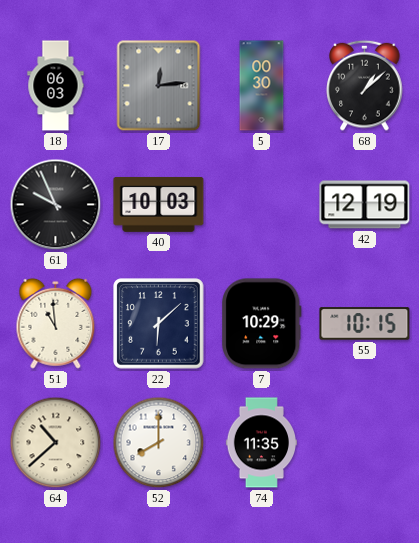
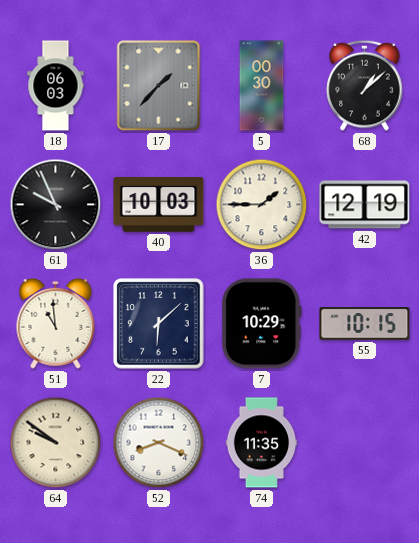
17: 12:14 -> 1:37 (159, 86)
36: none -> 1:45 (262, 205)
64: 10:38 -> 9:51 (56, 443)
52: 8:00 -> 8:19 (159, 443)
